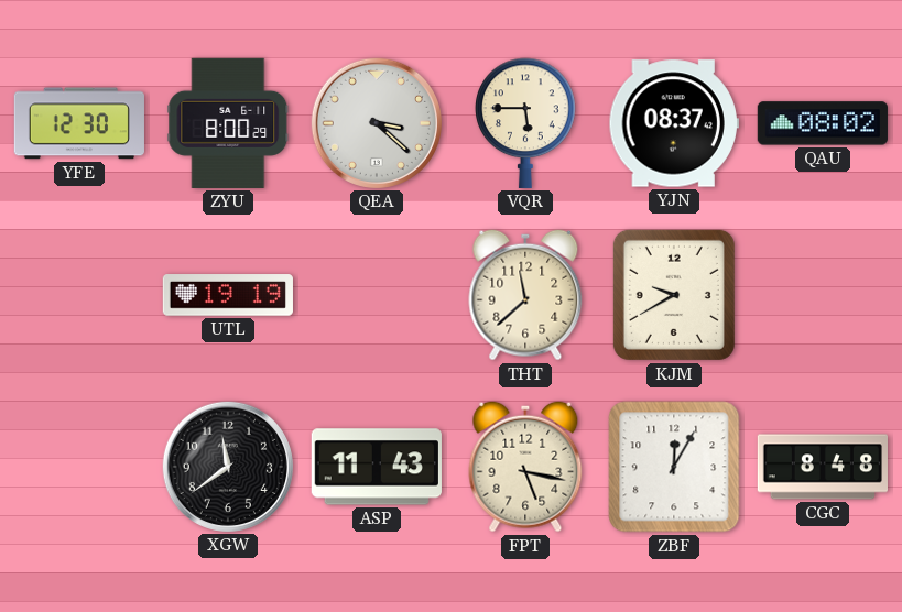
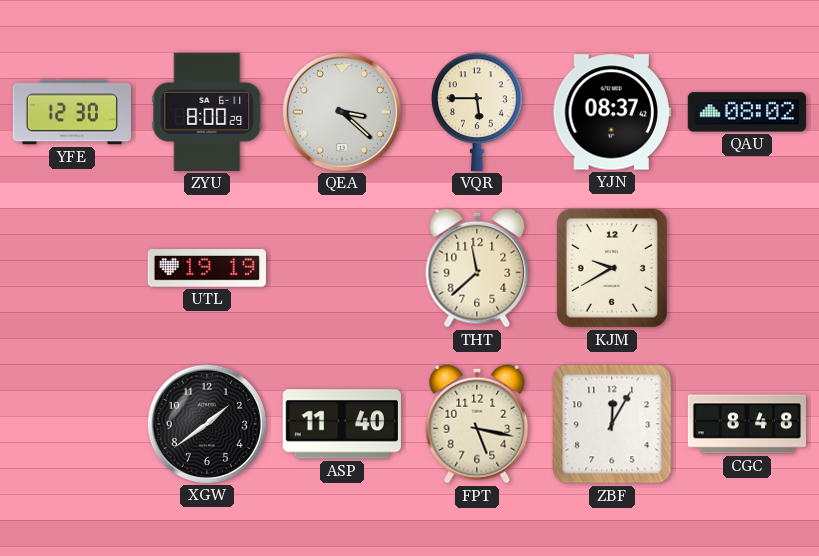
XGW: 11:39 -> 1:39 (207, 424)
ASP: 11:43 -> 11:40 (342, 424)
